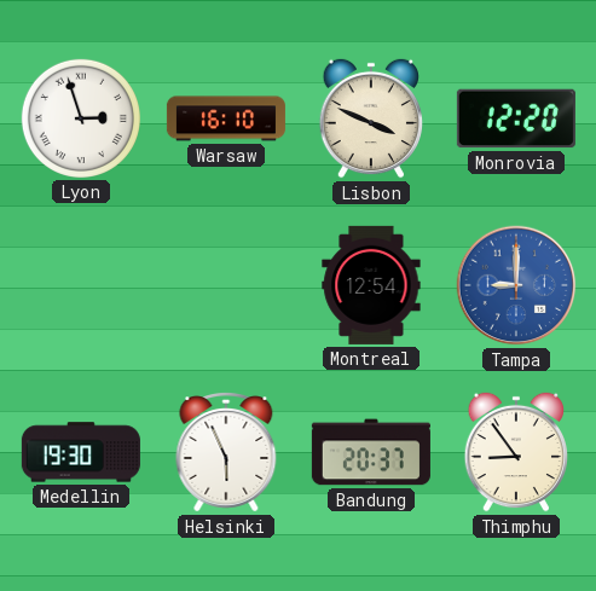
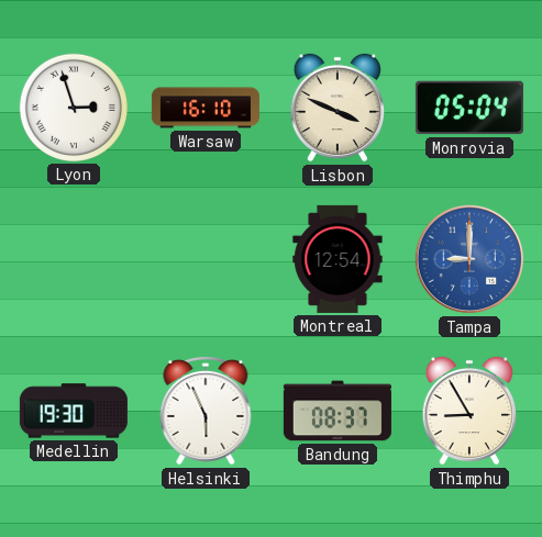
Monrovia: 12:20 -> 05:04 (469, 108)
Bandung: 20:37 -> 08:37 (338, 411)
Thimphu: 8:54 -> 8:55 (468, 411)
